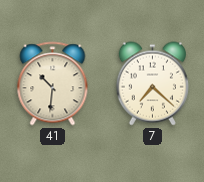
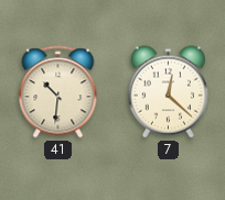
7: 7:22 -> 12:22 (168, 92)
